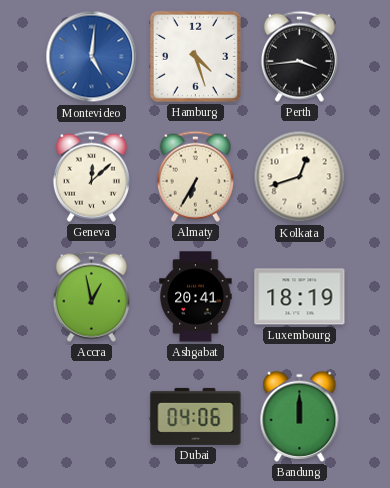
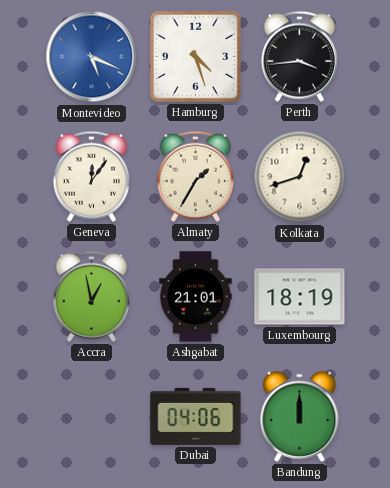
Montevideo: 5:01 -> 5:19 (92, 57)
Geneva: 12:08 -> 12:06 (91, 176)
Almaty: 6:35 -> 1:35 (195, 176)
Ashgabat: 20:41 -> 21:01 (196, 297)
